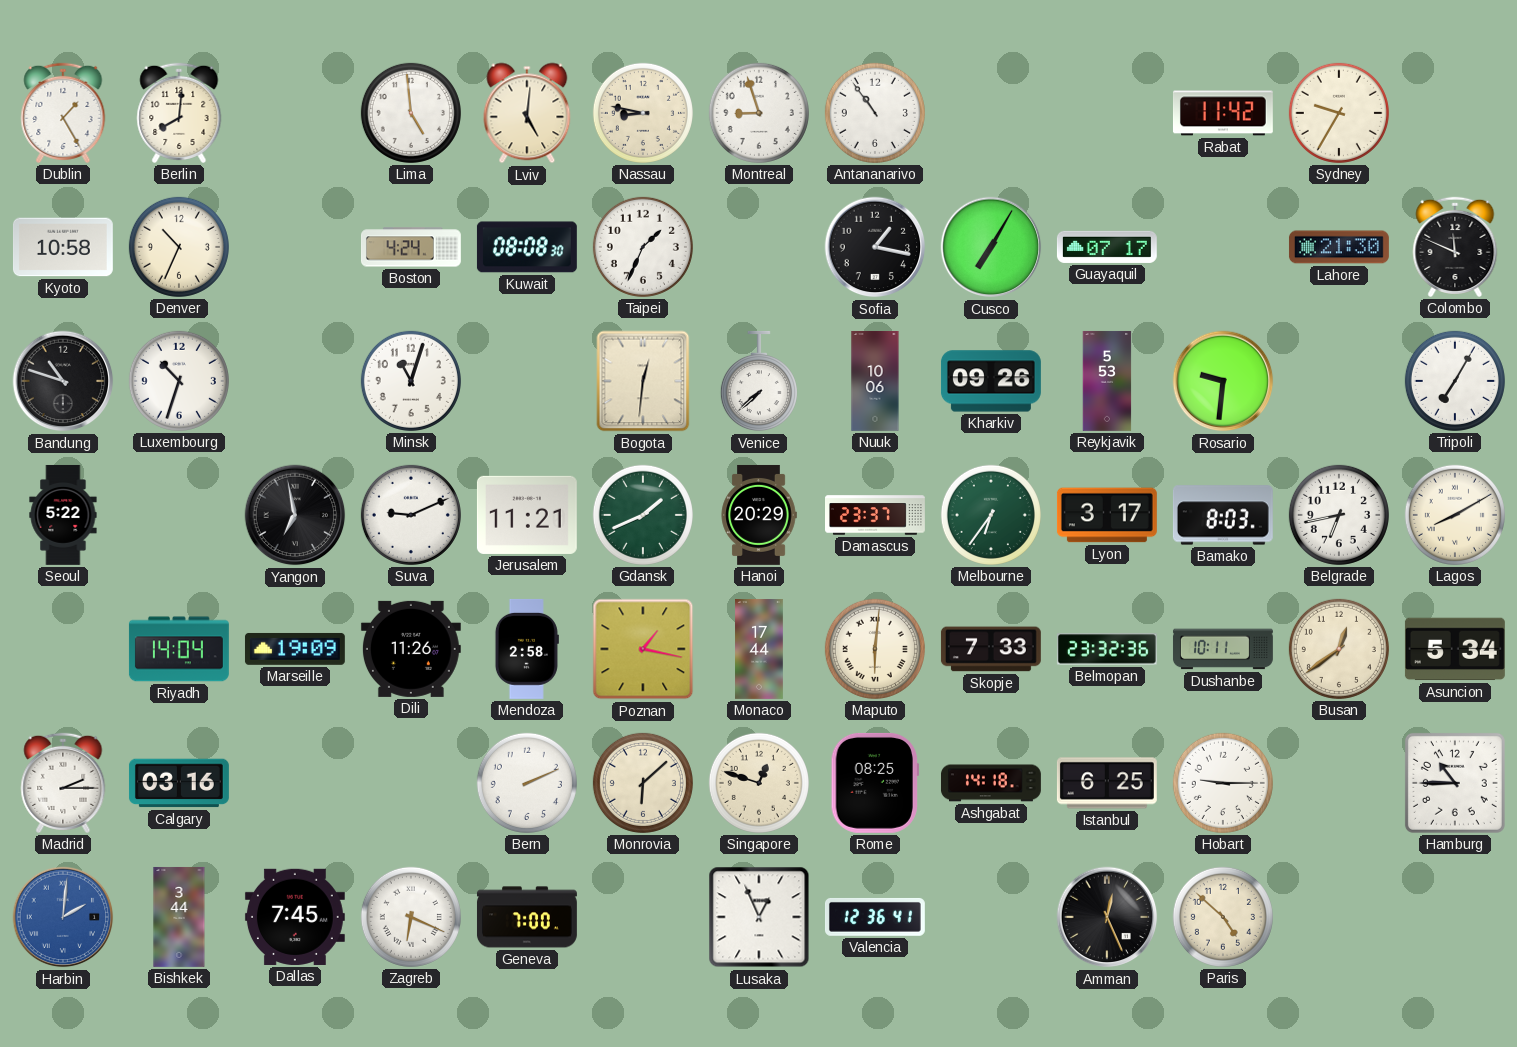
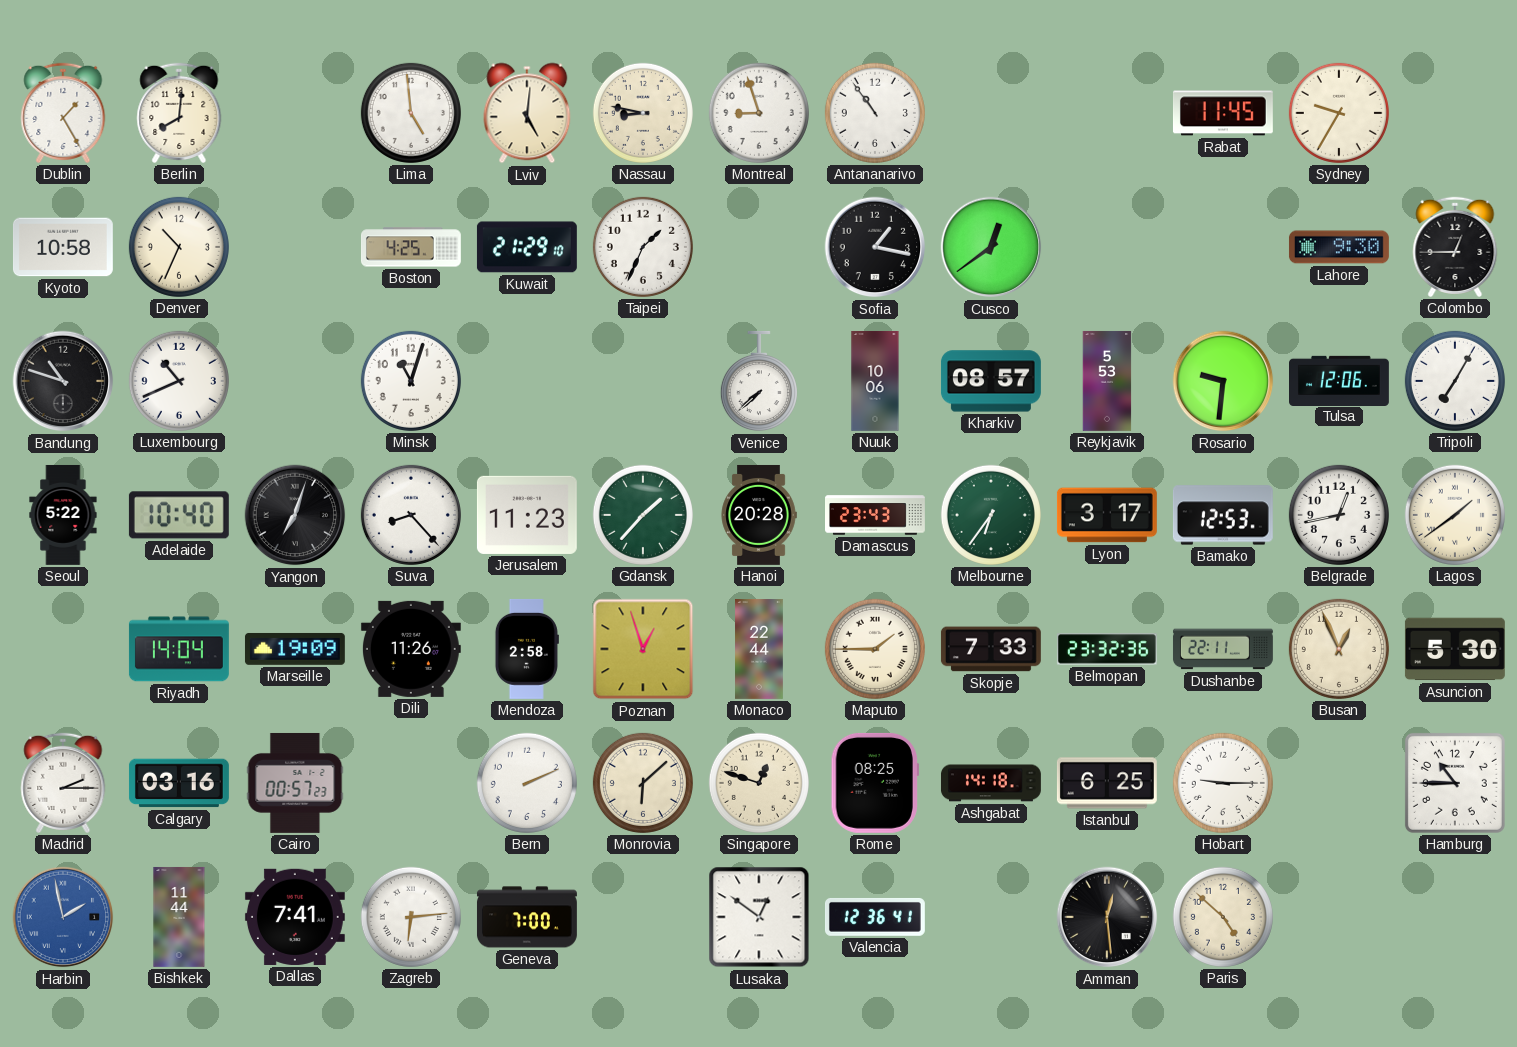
Rabat: 11:42 -> 11:45 (1223, 113)
Boston: 4:24 -> 4:25 (411, 247)
Kuwait: 08:08 -> 21:29 (527, 247)
Cusco: 7:05 -> 12:39 (991, 247)
Guayaquil: 07:17 -> none (1107, 247)
Lahore: 21:30 -> 9:30 (1339, 247)
Colombo: 11:49 -> 12:45 (1455, 247)
Luxembourg: 10:33 -> 10:41 (179, 381)
Bogota: 12:31 -> none (643, 381)
Kharkiv: 09:26 -> 08:57 (991, 381)
Tulsa: none -> 12:06 (1340, 380)
Adelaide: none -> 10:40 (179, 515)
Yangon: 6:58 -> 7:03 (295, 515)
Suva: 9:11 -> 8:23 (411, 515)
Jerusalem: 11:21 -> 11:23 (527, 515)
Gdansk: 1:41 -> 1:37 (643, 515)
Hanoi: 20:29 -> 20:28 (759, 515)
Damascus: 23:37 -> 23:43 (876, 515)
Bamako: 8:03 -> 12:53 (1223, 515)
Belgrade: 6:43 -> 12:43 (1339, 515)
Lagos: 8:10 -> 1:39 (1455, 515)
Poznan: 1:17 -> 12:57 (643, 649)
Monaco: 17:44 -> 22:44 (759, 650)
Maputo: 6:01 -> 1:45 (875, 649)
Dushanbe: 10:11 -> 22:11 (1223, 649)
Busan: 12:39 -> 12:56 (1339, 649)
Asuncion: 5:34 -> 5:30 (1455, 649)
Cairo: none -> 00:57 (295, 783)
Harbin: 2:01 -> 1:58 (63, 917)
Bishkek: 3:44 -> 11:44 (179, 917)
Dallas: 7:45 -> 7:41 (295, 917)
Zagreb: 6:19 -> 6:14 (411, 917)
Lusaka: 12:56 -> 12:51 (759, 917)
Amman: 12:26 -> 12:29 (1107, 917)
